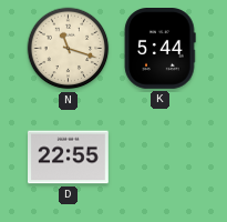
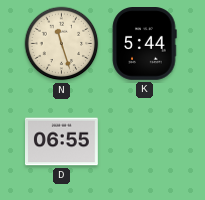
N: 11:18 -> 11:27 (62, 44)
D: 22:55 -> 06:55 (62, 142)
